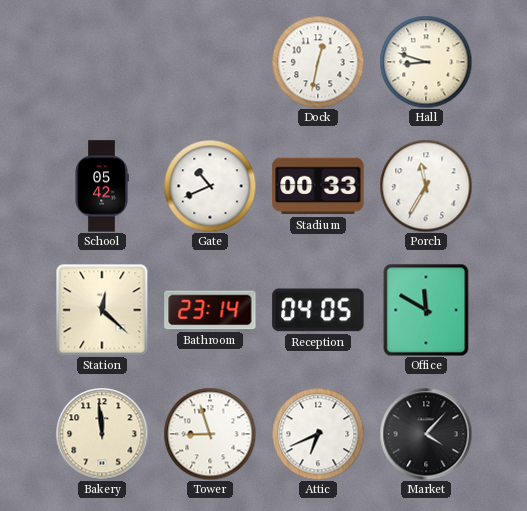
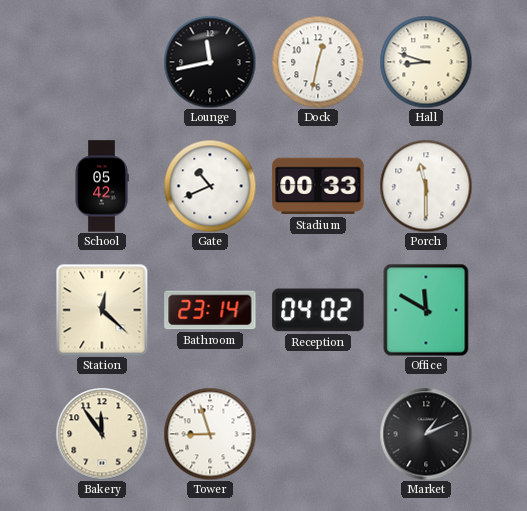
Lounge: none -> 11:43 (210, 62)
Porch: 11:35 -> 11:30 (426, 186)
Reception: 04:05 -> 04:02 (318, 310)
Bakery: 11:59 -> 11:54 (102, 434)
Attic: 6:41 -> none (318, 434)
Market: 4:07 -> 1:11 (426, 434)
